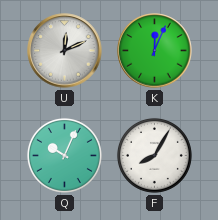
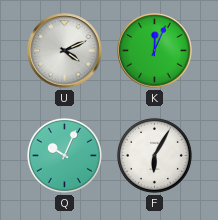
U: 12:11 -> 4:11 (65, 51)
F: 8:05 -> 6:05 (154, 155)
